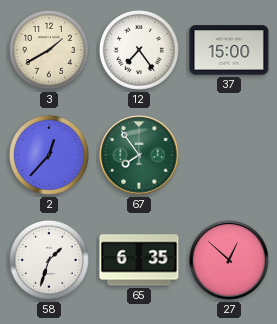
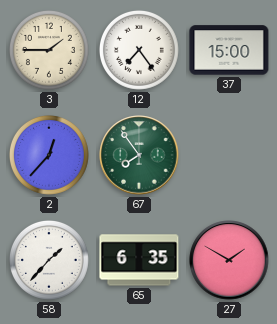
3: 1:40 -> 1:45 (49, 50)
58: 1:33 -> 1:37 (49, 260)
27: 12:52 -> 1:50 (229, 260)
